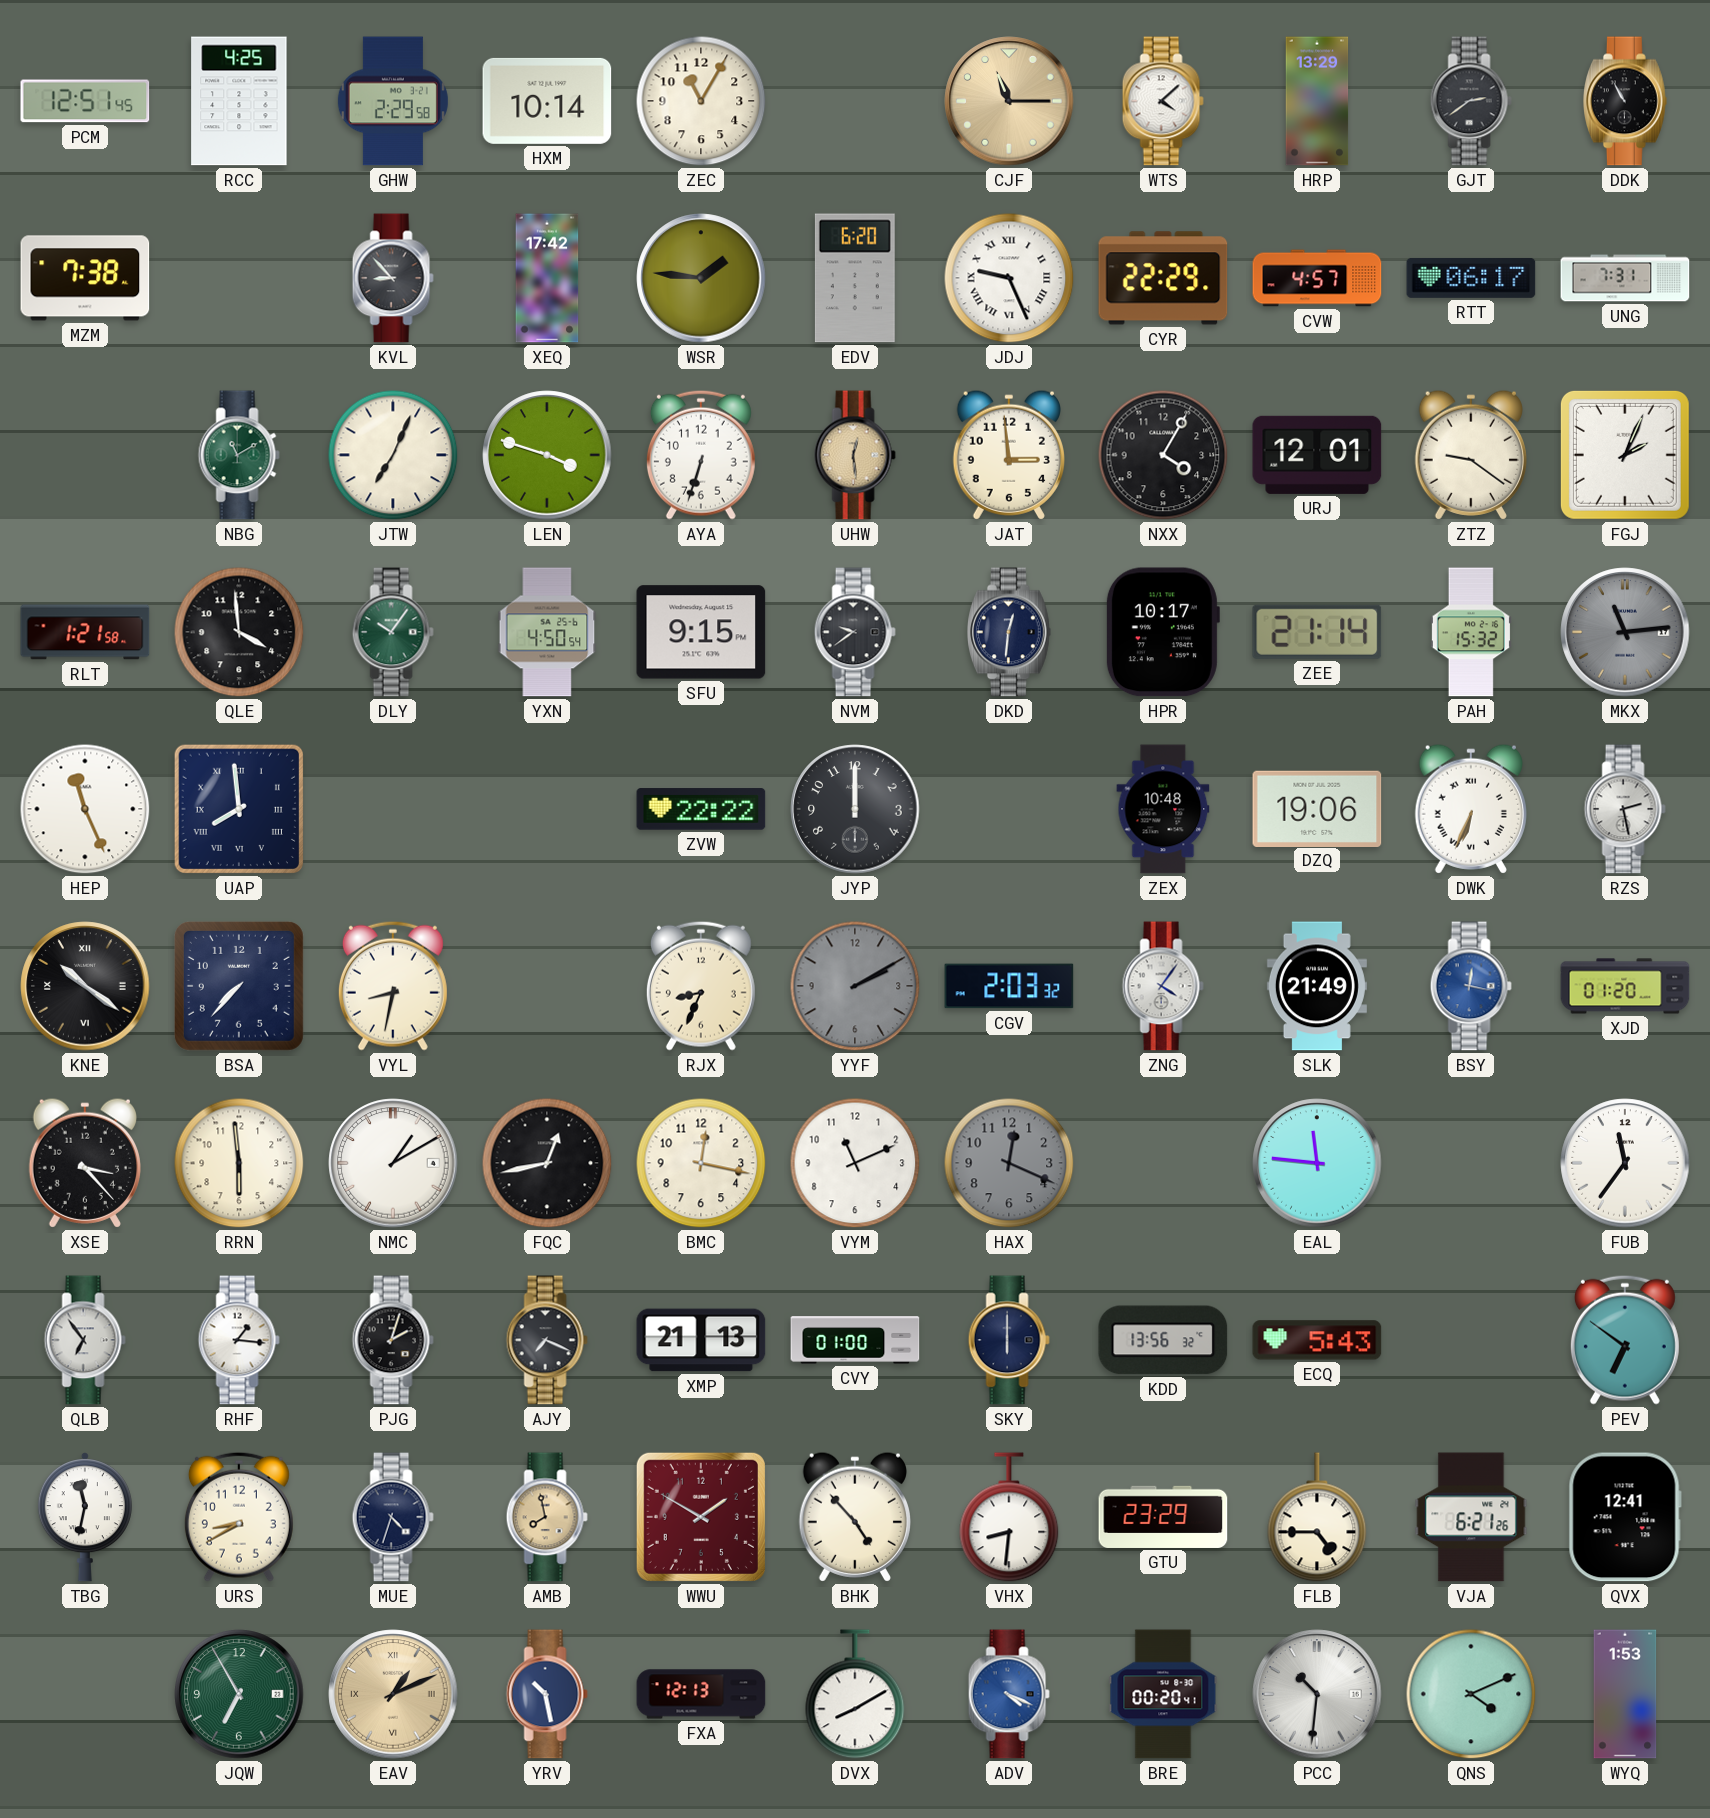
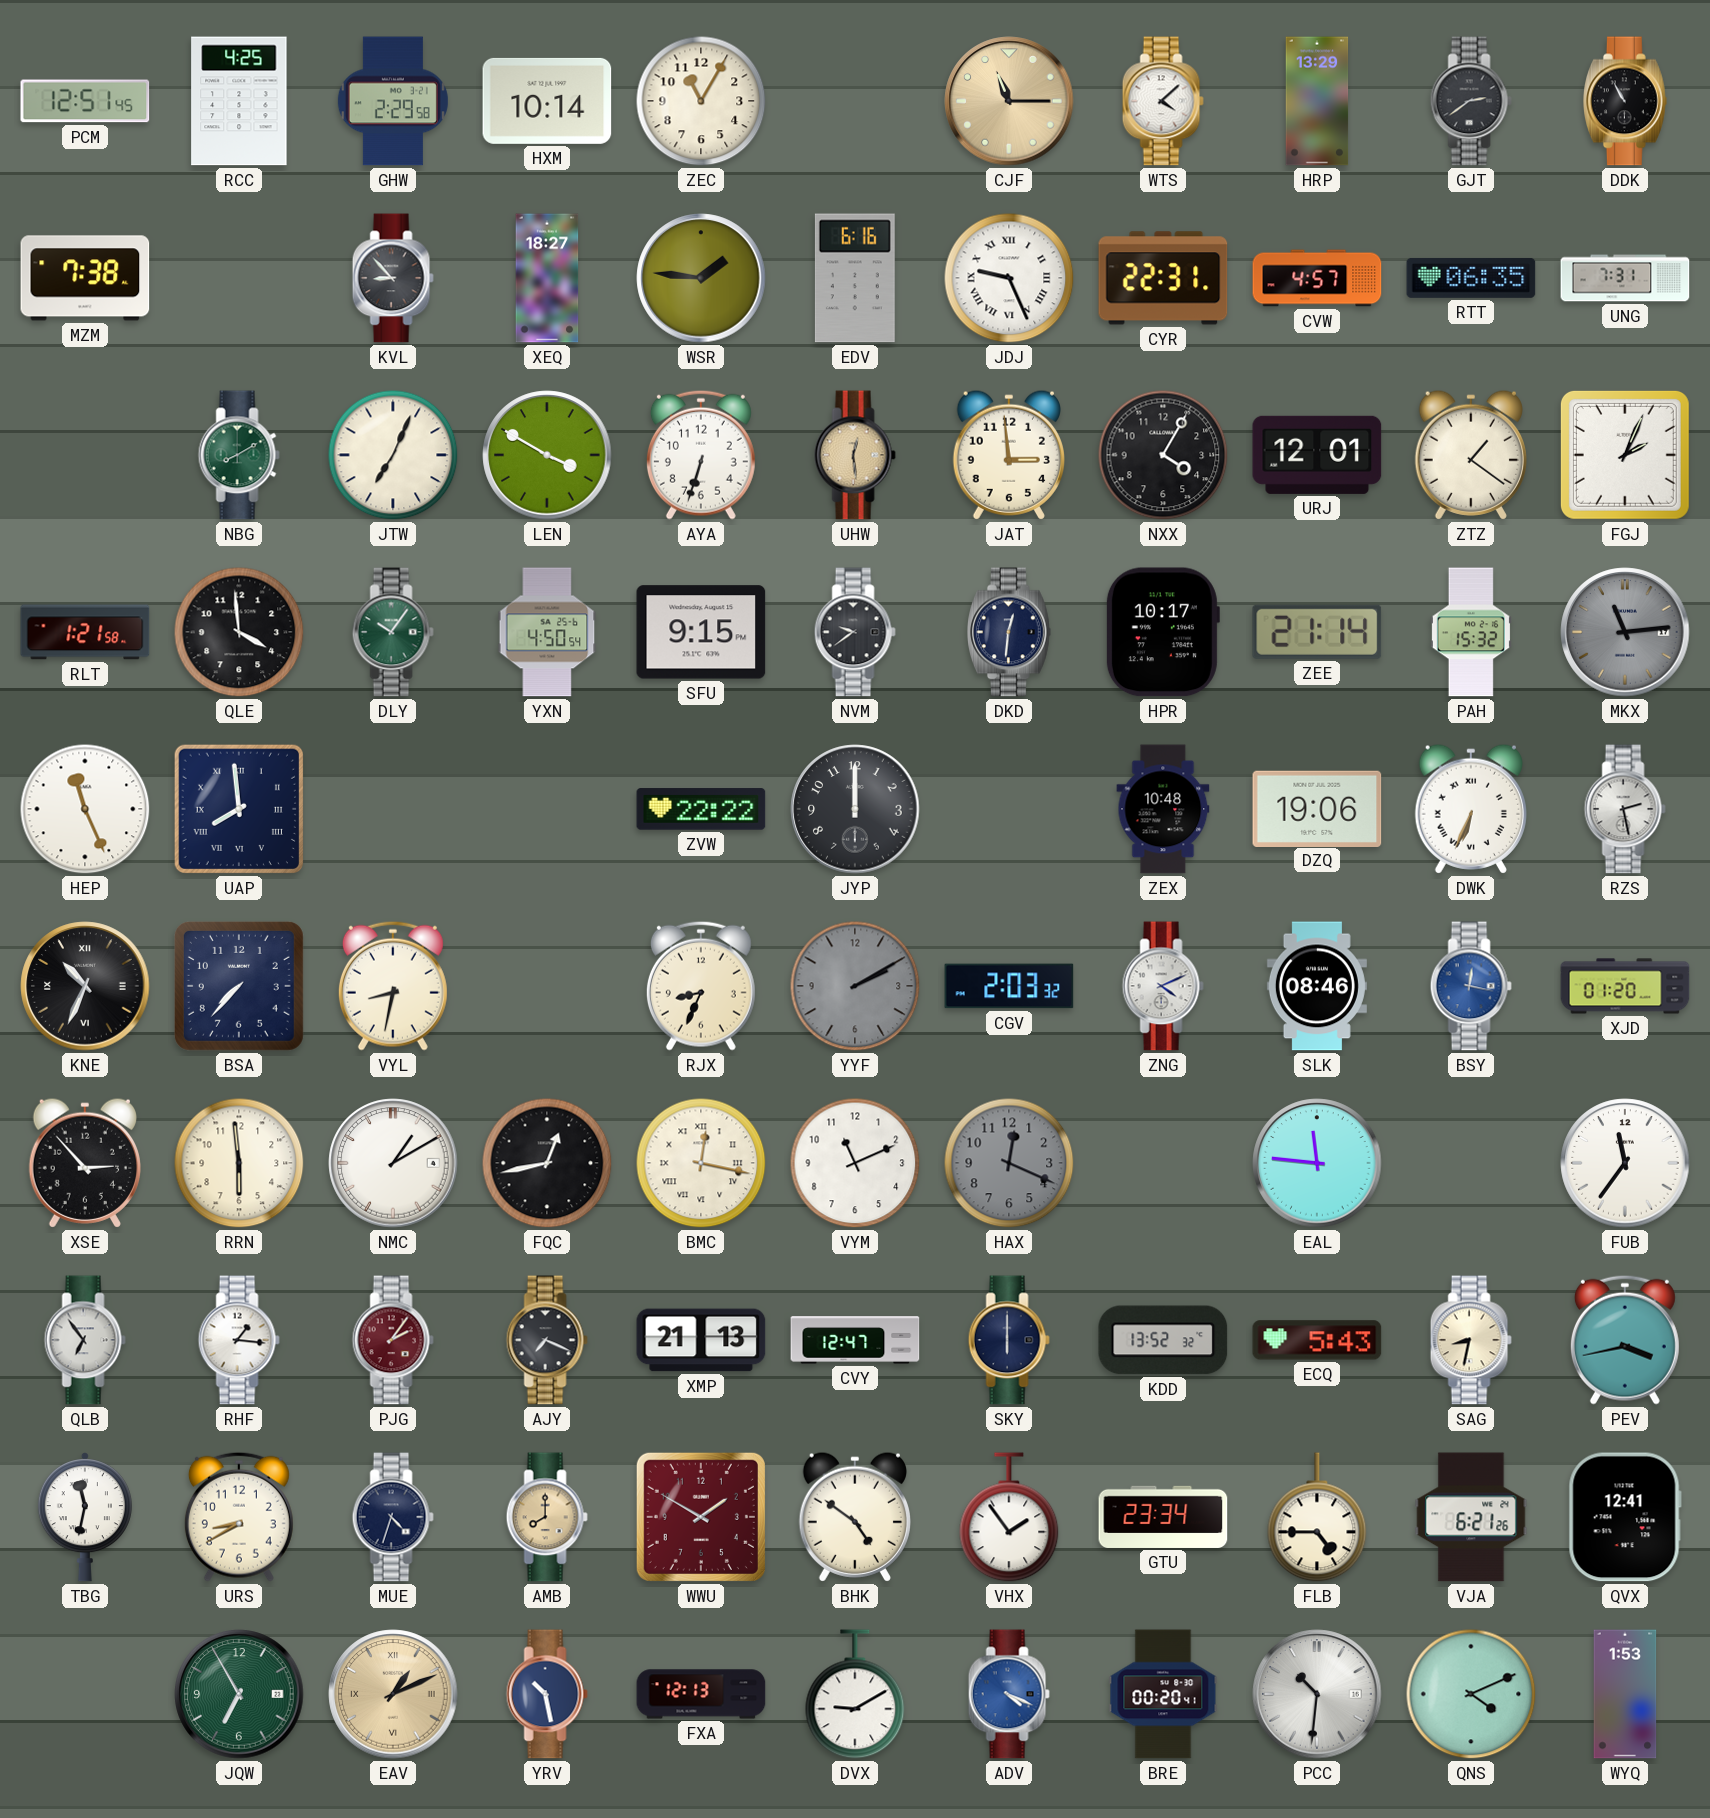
XEQ: 17:42 -> 18:27 (547, 278)
EDV: 6:20 -> 6:16 (855, 278)
CYR: 22:29 -> 22:31 (1163, 278)
RTT: 06:17 -> 06:35 (1471, 278)
NBG: 11:10 -> 8:10 (239, 455)
LEN: 3:48 -> 3:50 (547, 455)
ZTZ: 9:21 -> 1:21 (1471, 455)
KNE: 10:21 -> 10:34 (85, 986)
ZNG: 4:06 -> 4:11 (1163, 986)
SLK: 21:49 -> 08:46 (1317, 986)
XSE: 3:23 -> 2:53 (85, 1163)
BMC numerals: Arabic -> Roman (701, 1163)
PJG: 2:03 -> 2:06 (393, 1340)
PJG dial: black -> burgundy (393, 1340)
CVY: 01:00 -> 12:47 (855, 1340)
KDD: 13:56 -> 13:52 (1163, 1340)
SAG: none -> 8:32 (1471, 1340)
PEV: 6:51 -> 3:43 (1625, 1340)
AMB: 7:58 -> 8:00 (547, 1517)
BHK: 4:53 -> 4:51 (855, 1517)
VHX: 8:31 -> 1:54 (1009, 1517)
GTU: 23:29 -> 23:34 (1163, 1517)
DVX: 8:10 -> 9:10 (855, 1694)
